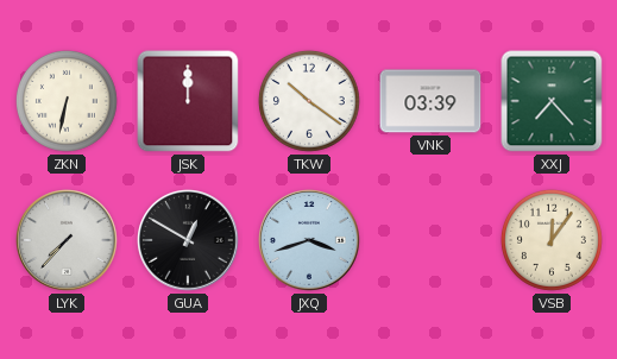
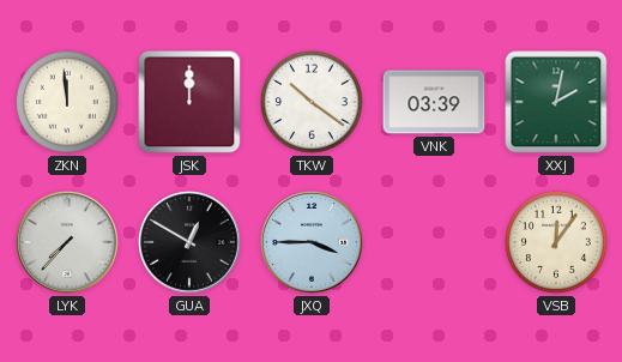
ZKN: 6:32 -> 11:59 (67, 102)
XXJ: 7:23 -> 2:02 (556, 102)
JXQ: 3:42 -> 3:45 (313, 243)
